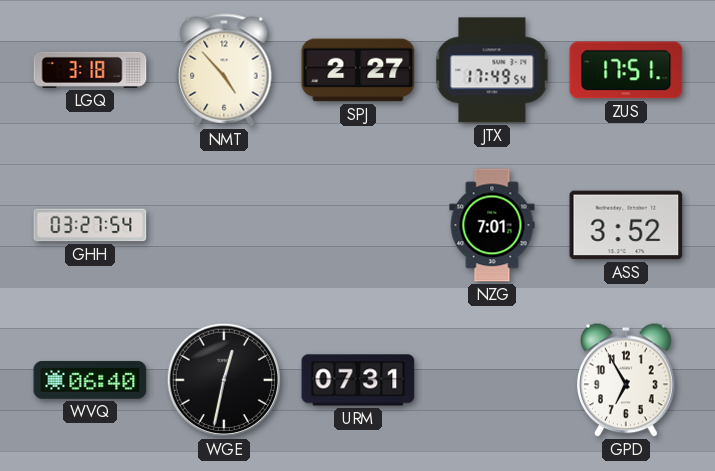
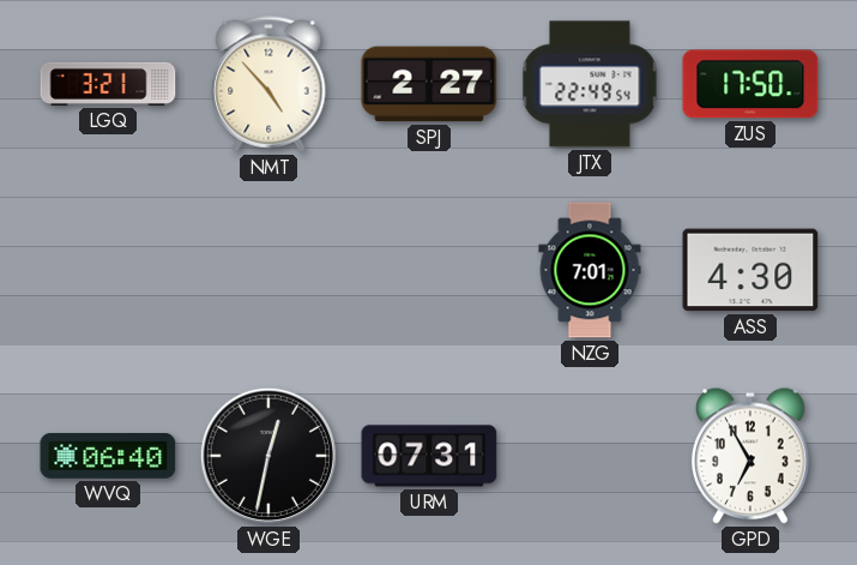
LGQ: 3:18 -> 3:21 (108, 84)
JTX: 17:49 -> 22:49 (590, 84)
ZUS: 17:51 -> 17:50 (750, 84)
GHH: 03:27 -> none (90, 225)
ASS: 3:52 -> 4:30 (750, 270)
